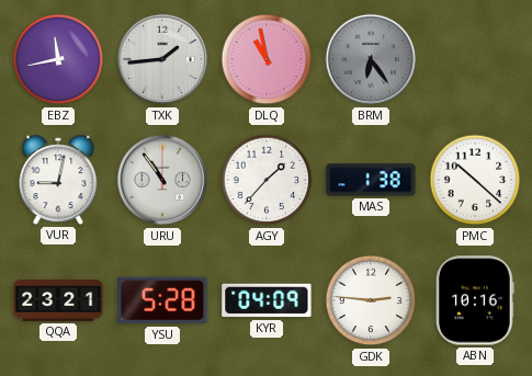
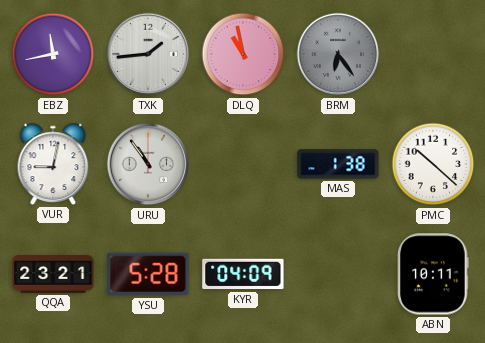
AGY: 1:37 -> none (267, 180)
GDK: 2:46 -> none (371, 300)
ABN: 10:16 -> 10:11 (433, 274)
